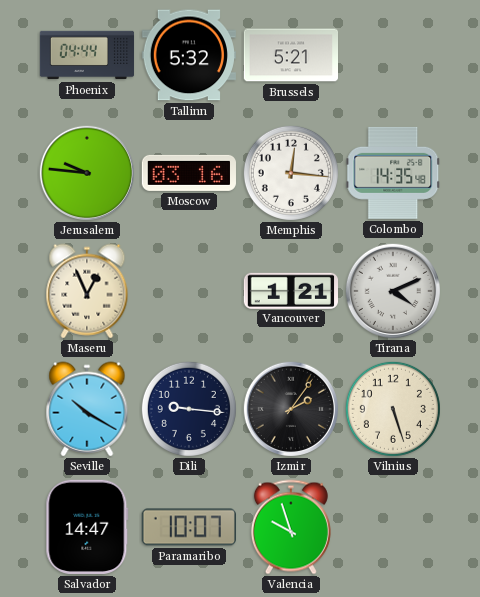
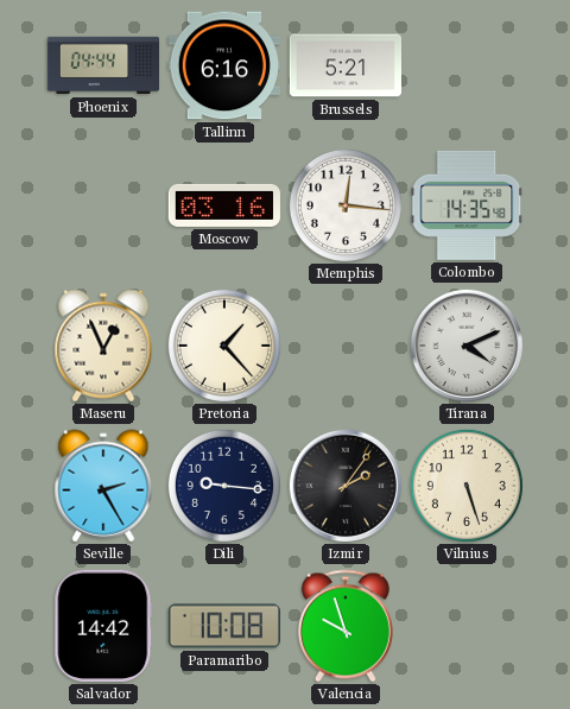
Tallinn: 5:32 -> 6:16 (224, 65)
Jerusalem: 9:46 -> none (87, 173)
Pretoria: none -> 1:23 (224, 346)
Vancouver: 1:21 -> none (290, 290)
Seville: 10:20 -> 2:25 (103, 486)
Salvador: 14:47 -> 14:42 (103, 626)
Paramaribo: 10:07 -> 10:08 (224, 626)
